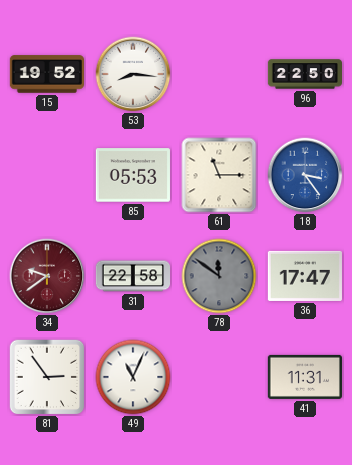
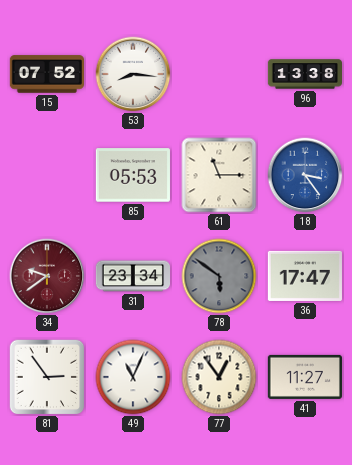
15: 19:52 -> 07:52 (46, 74)
96: 22:50 -> 13:38 (305, 74)
31: 22:58 -> 23:34 (132, 276)
78: 11:51 -> 5:51 (219, 276)
77: none -> 12:54 (219, 377)
41: 11:31 -> 11:27 (305, 377)
